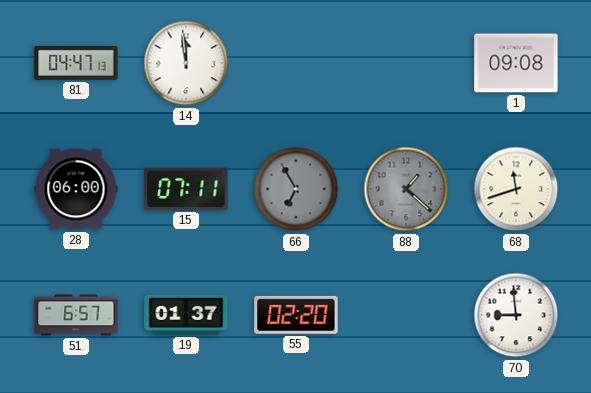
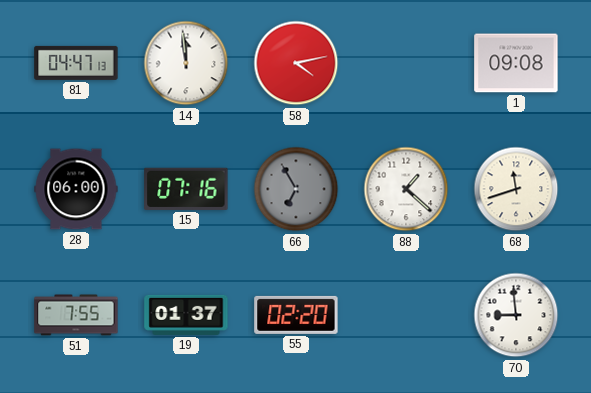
58: none -> 4:13 (296, 63)
15: 07:11 -> 07:16 (186, 189)
88 dial: grey -> white (406, 189)
51: 6:57 -> 7:55 (76, 315)
